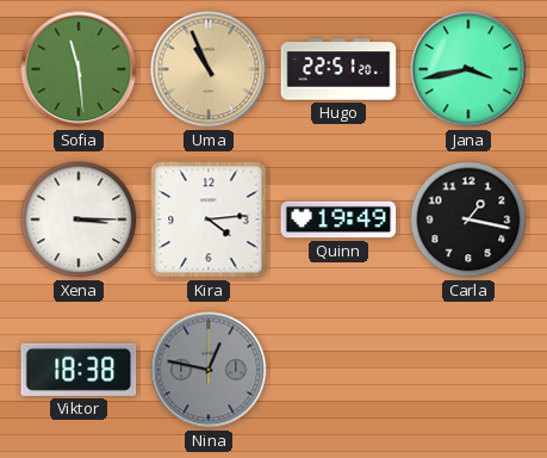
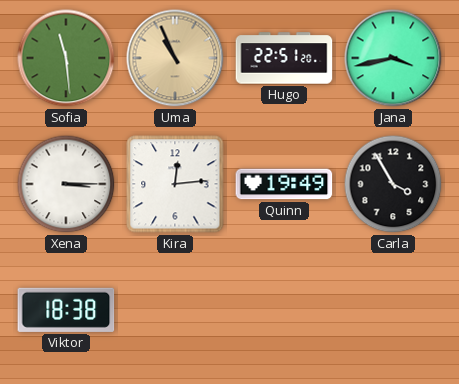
Kira: 4:14 -> 12:14 (175, 184)
Carla: 1:17 -> 3:55 (393, 184)
Nina: 12:47 -> none (209, 370)
